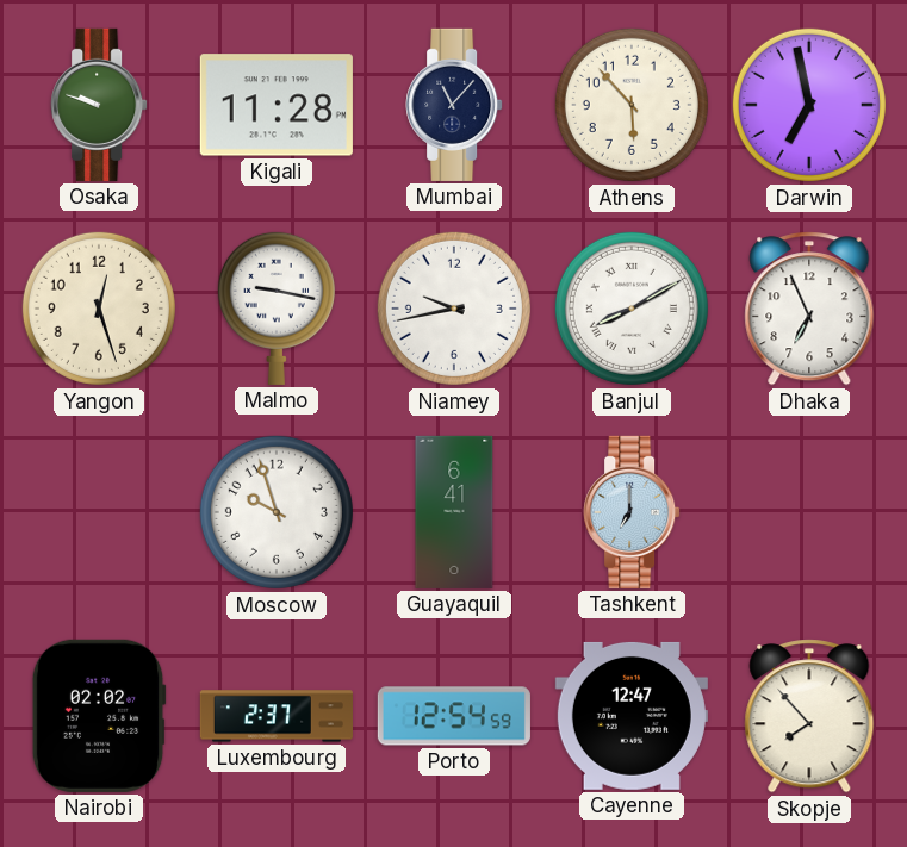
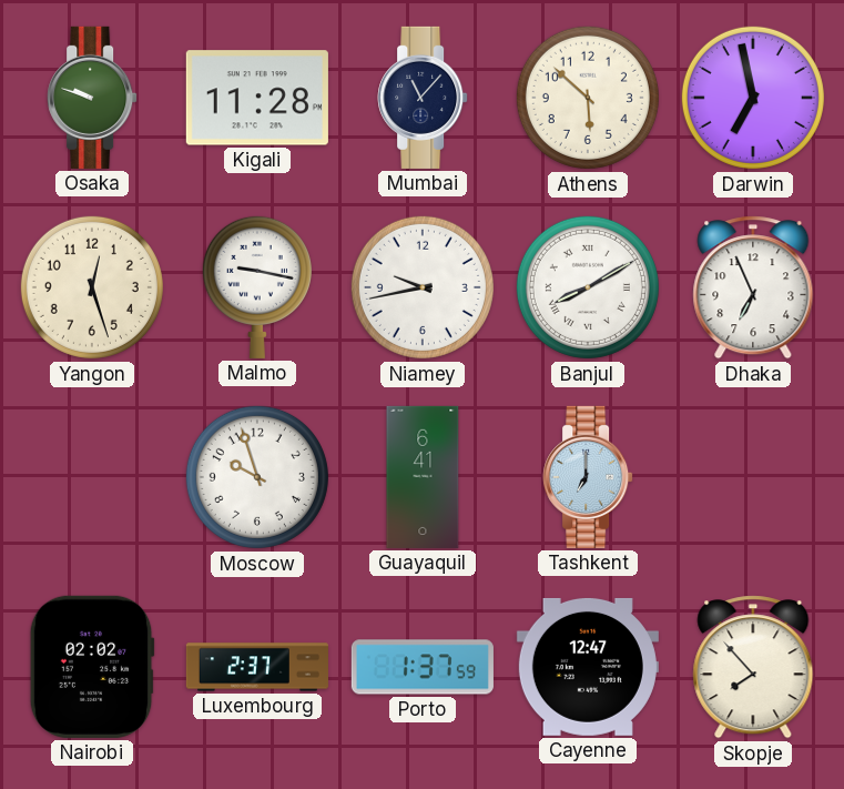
Athens: 5:53 -> 5:52 (588, 98)
Porto: 12:54 -> 1:37 (423, 667)
